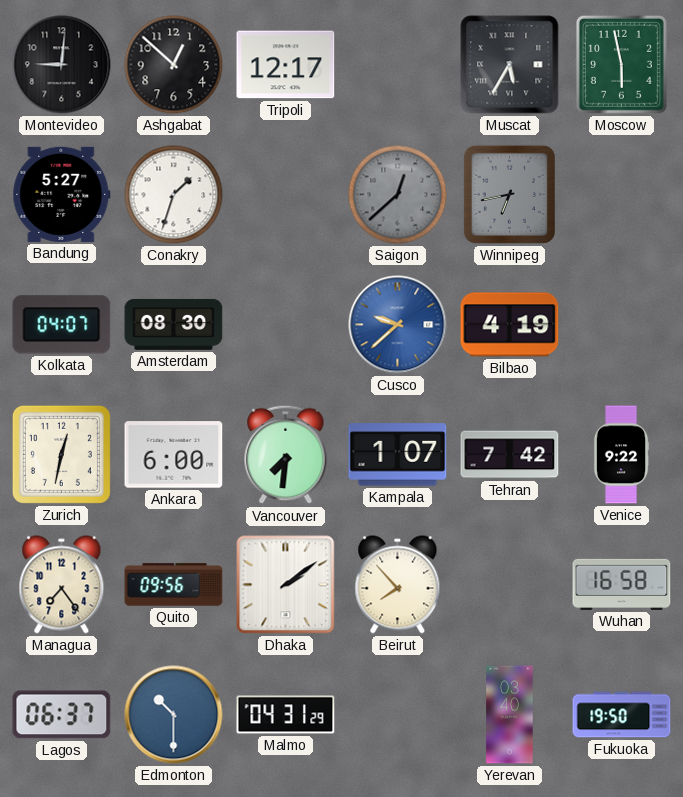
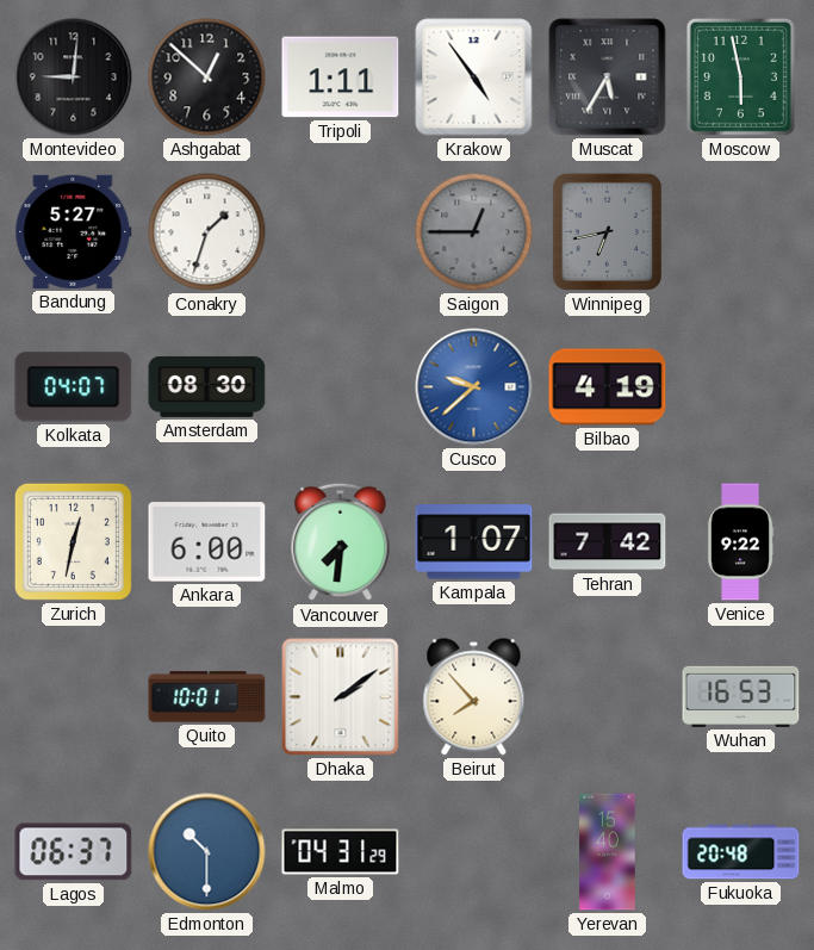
Tripoli: 12:17 -> 1:11 (341, 77)
Krakow: none -> 4:54 (474, 77)
Saigon: 12:38 -> 12:45 (474, 232)
Managua: 7:24 -> none (62, 585)
Quito: 09:56 -> 10:01 (207, 697)
Wuhan: 16:58 -> 16:53 (741, 696)
Yerevan: 03:40 -> 15:40 (608, 852)
Fukuoka: 19:50 -> 20:48 (741, 852)
